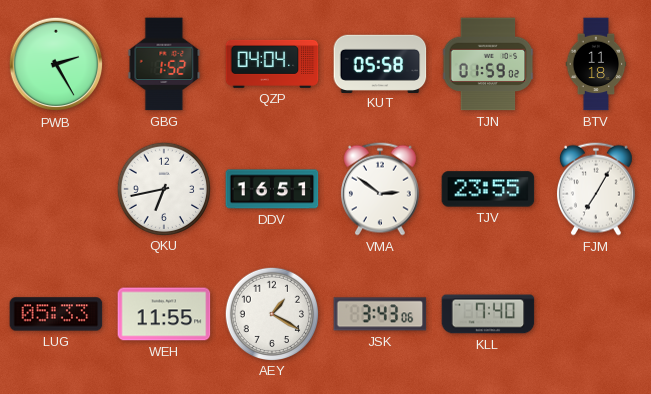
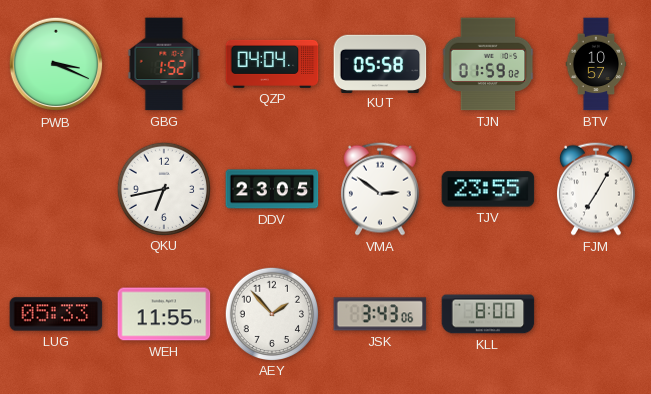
PWB: 2:25 -> 3:19 (56, 64)
BTV: 11:18 -> 10:57 (596, 64)
DDV: 16:51 -> 23:05 (272, 189)
AEY: 1:20 -> 1:53 (271, 313)
KLL: 7:40 -> 8:00 (488, 314)
